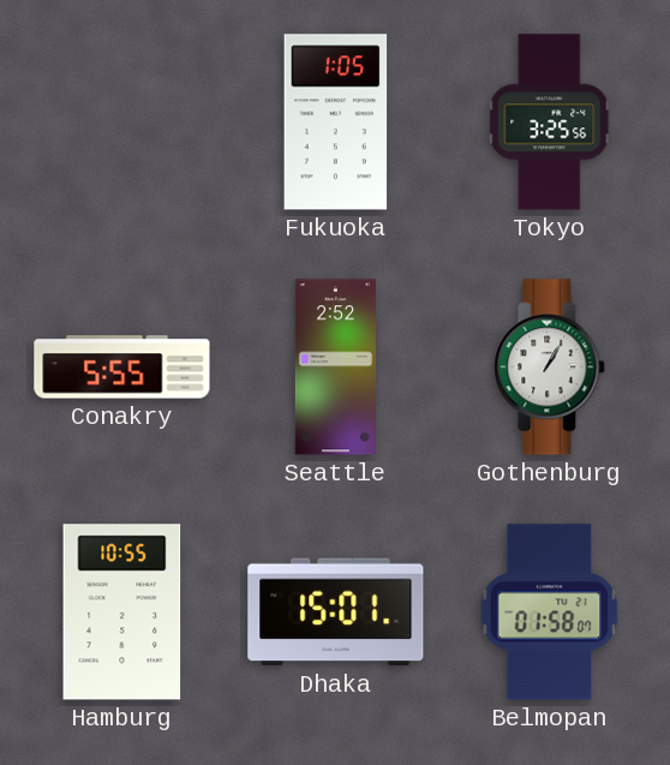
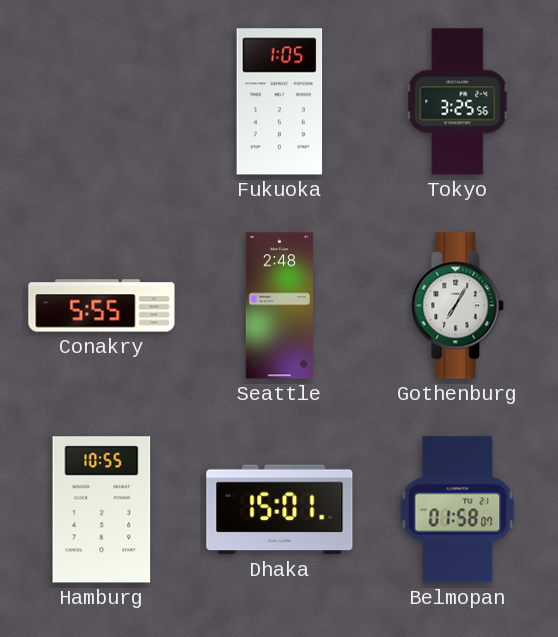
Seattle: 2:52 -> 2:48 (279, 306)
Gothenburg: 1:05 -> 7:05 (458, 306)
